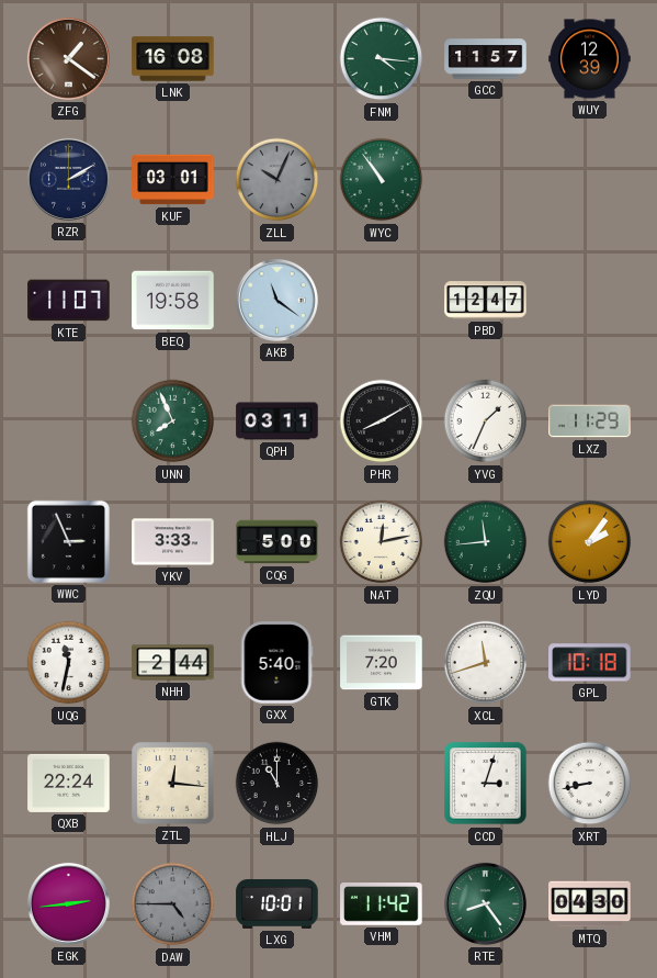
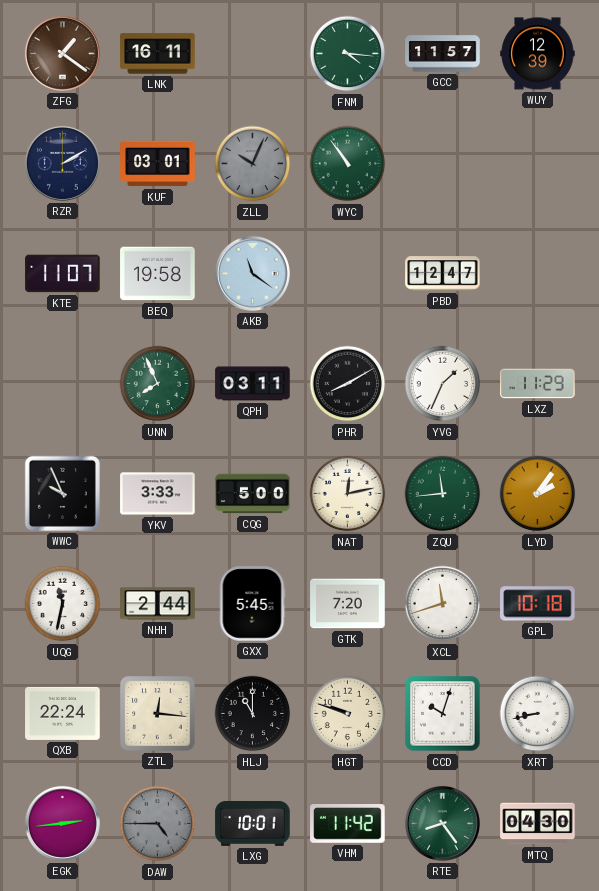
LNK: 16:08 -> 16:11 (158, 54)
WWC: 2:56 -> 9:56 (62, 493)
GXX: 5:40 -> 5:45 (252, 604)
HGT: none -> 9:48 (348, 714)
CCD: 3:03 -> 10:03 (443, 714)
